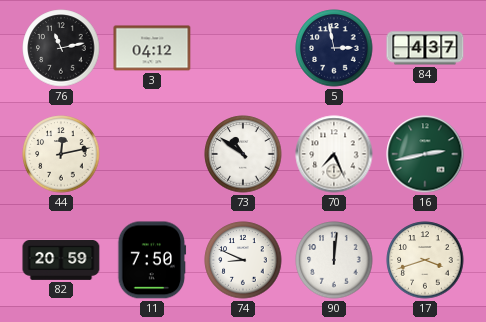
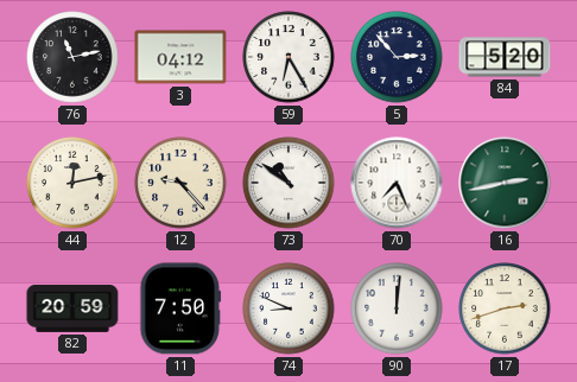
59: none -> 6:25 (288, 57)
5: 2:58 -> 2:53 (397, 57)
84: 4:37 -> 5:20 (505, 57)
12: none -> 9:23 (180, 183)
17: 3:42 -> 2:42 (505, 308)
